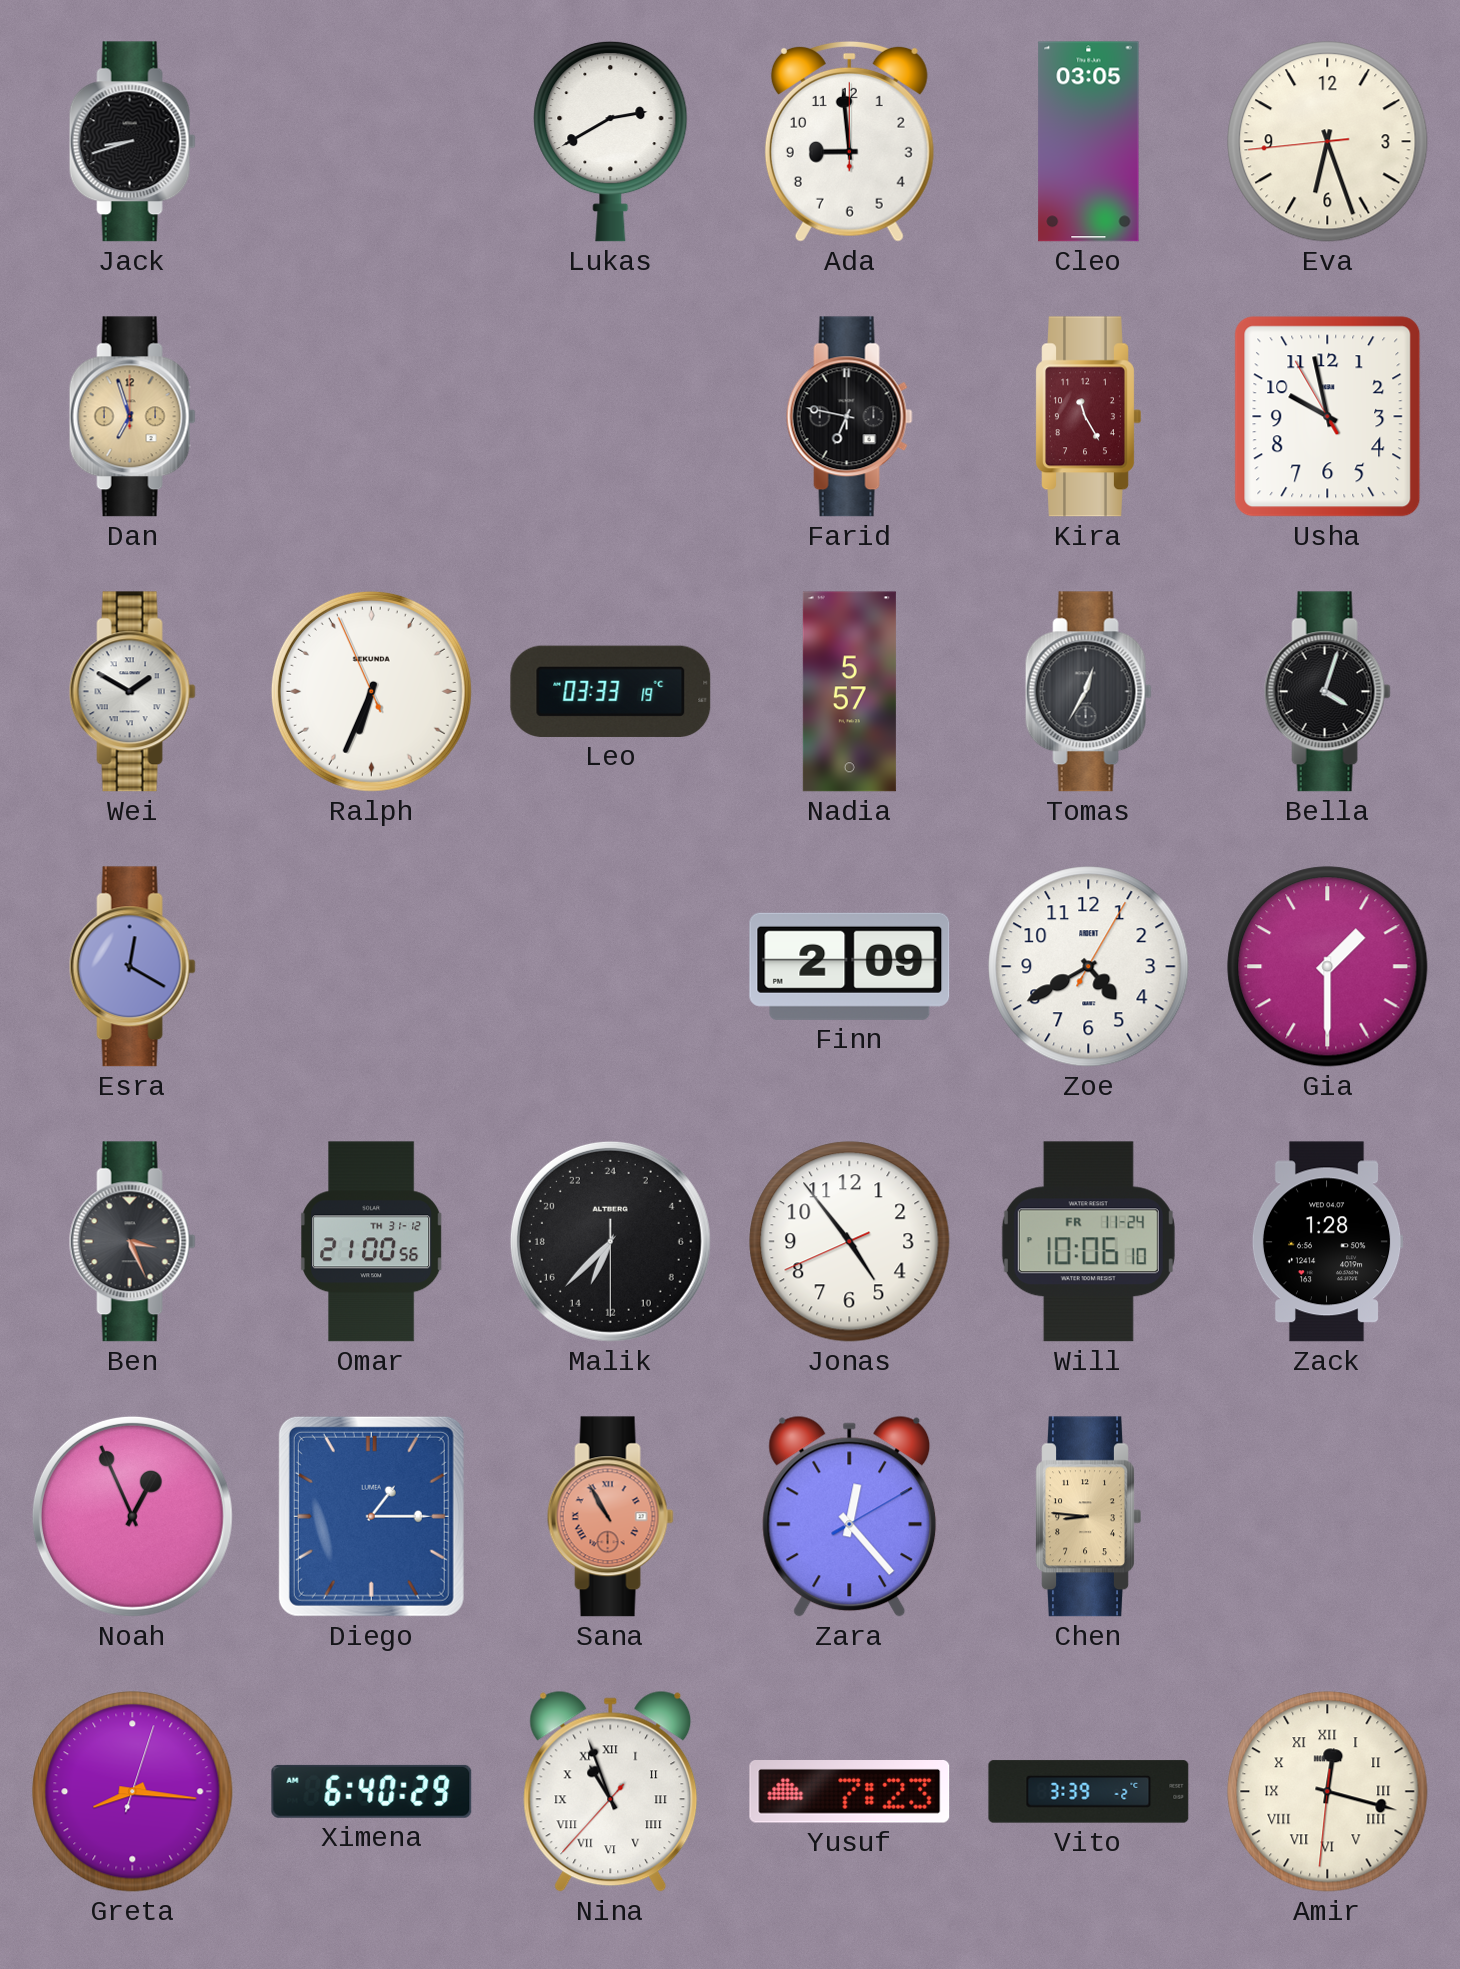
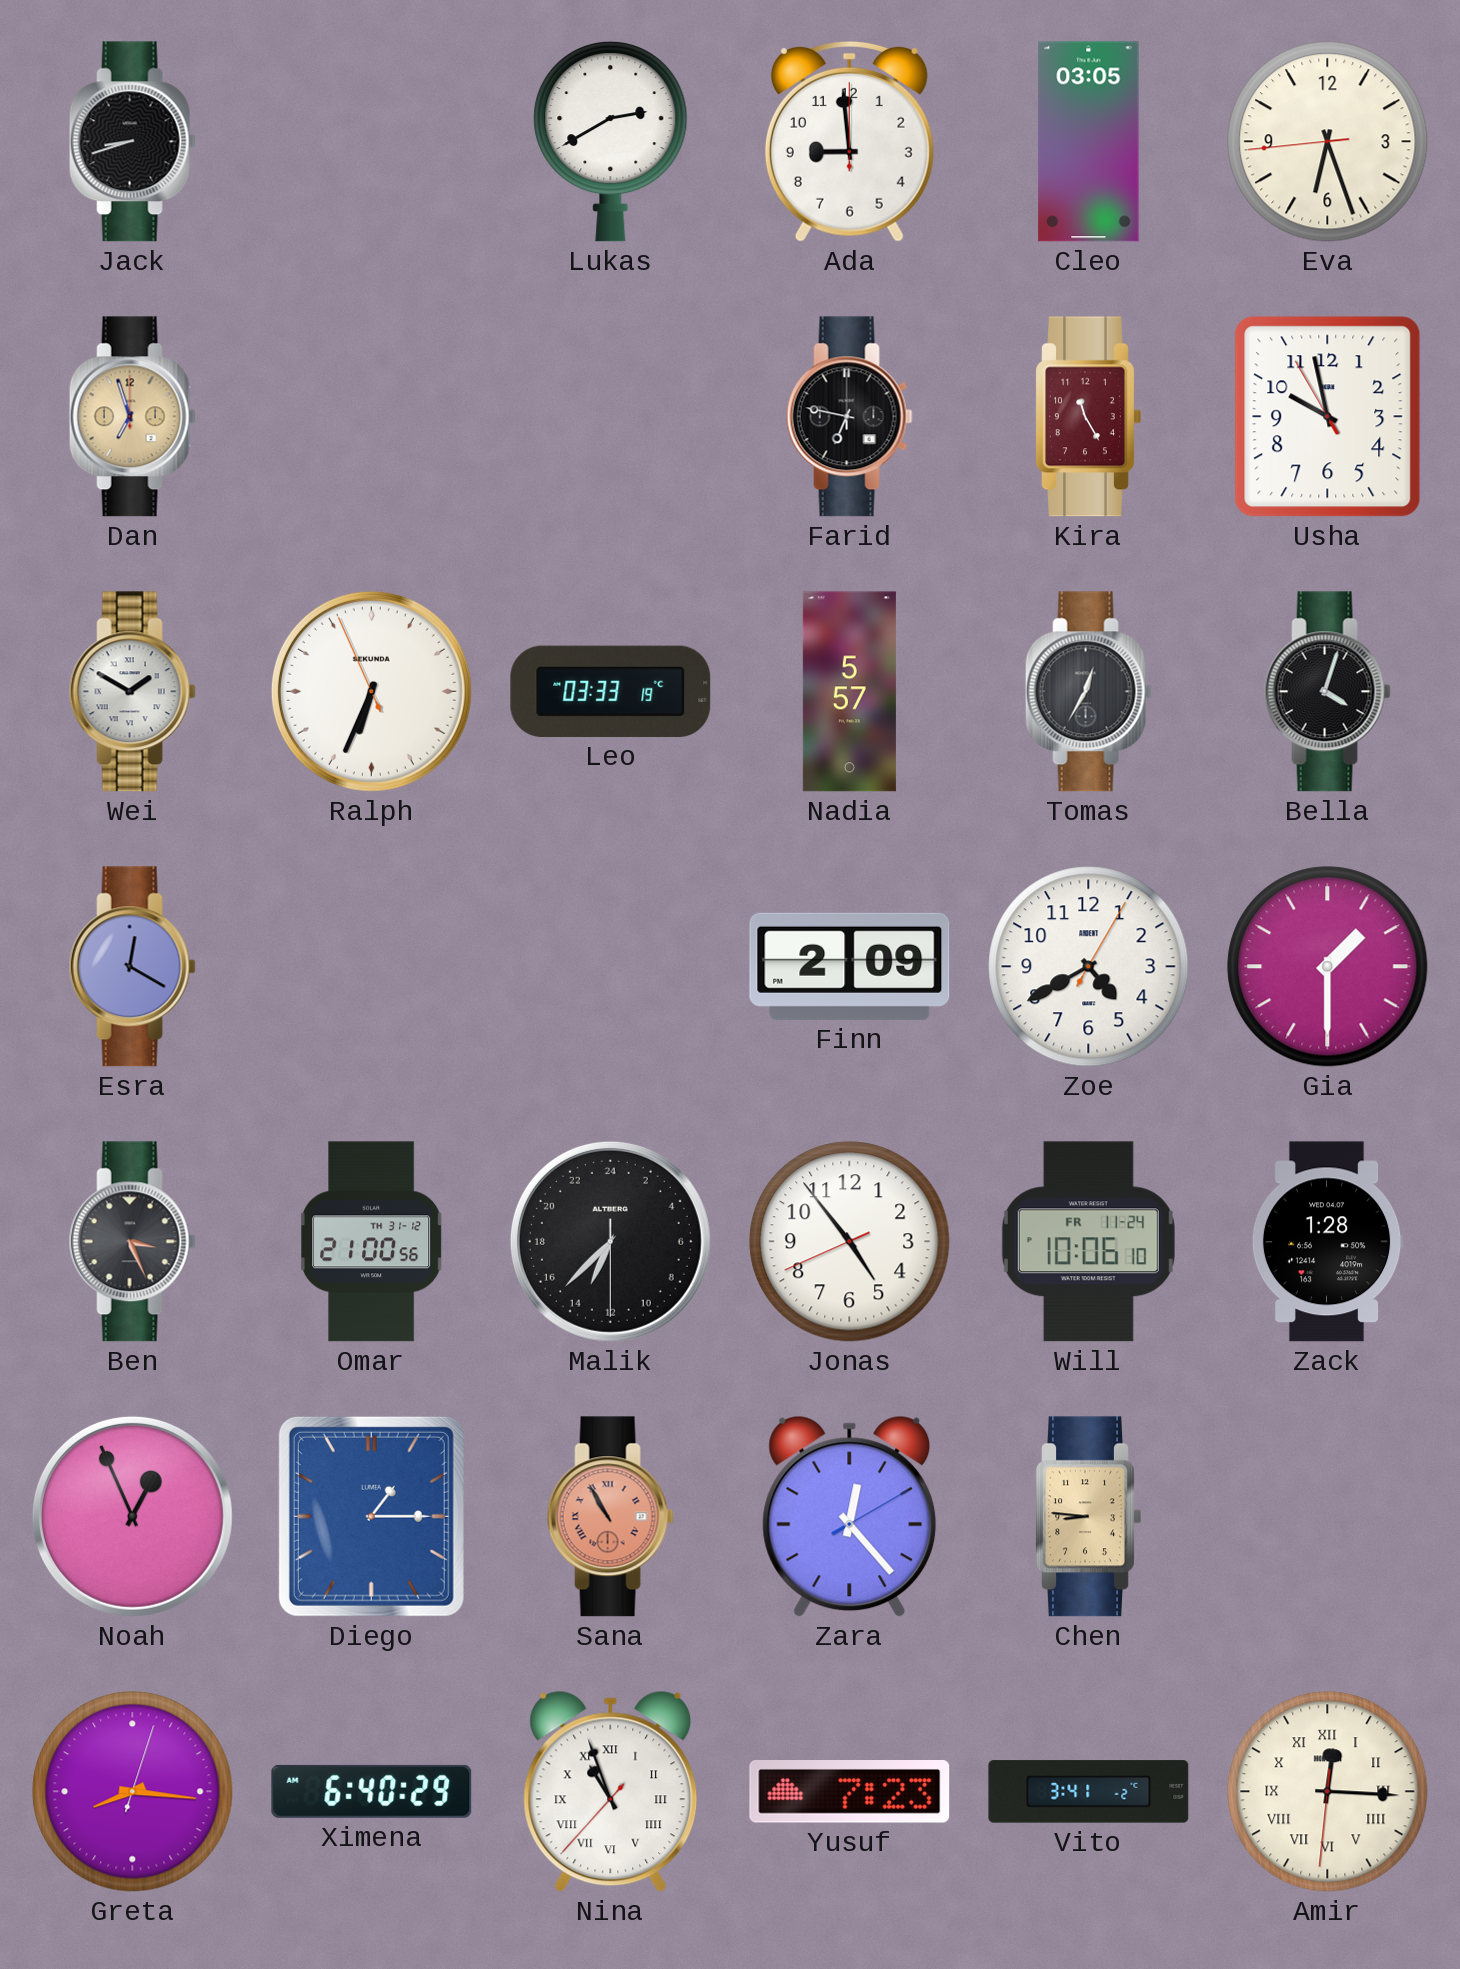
Vito: 3:39 -> 3:41 (1089, 1792)
Amir: 12:17 -> 12:15 (1328, 1792)
